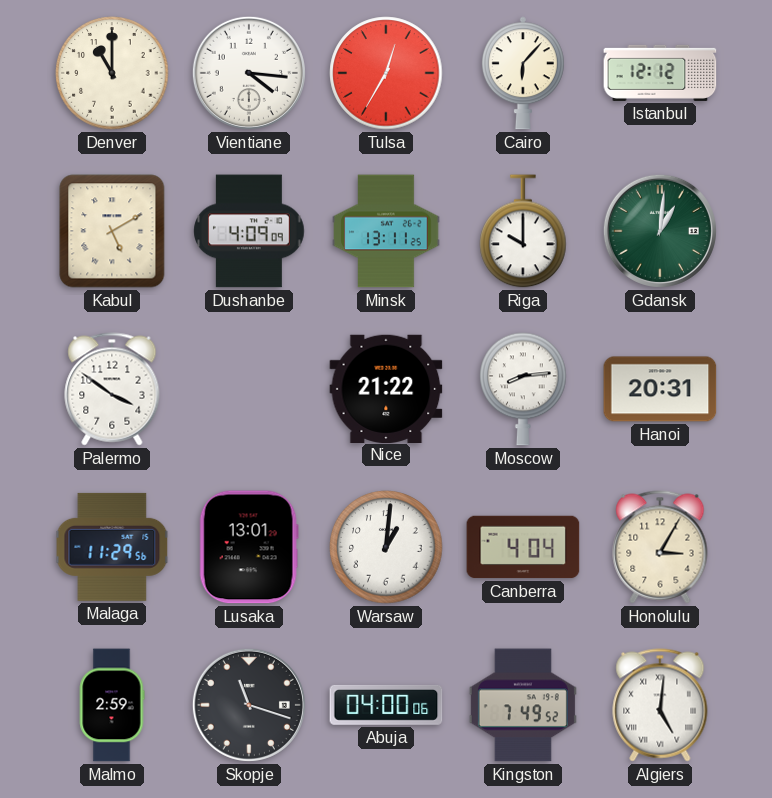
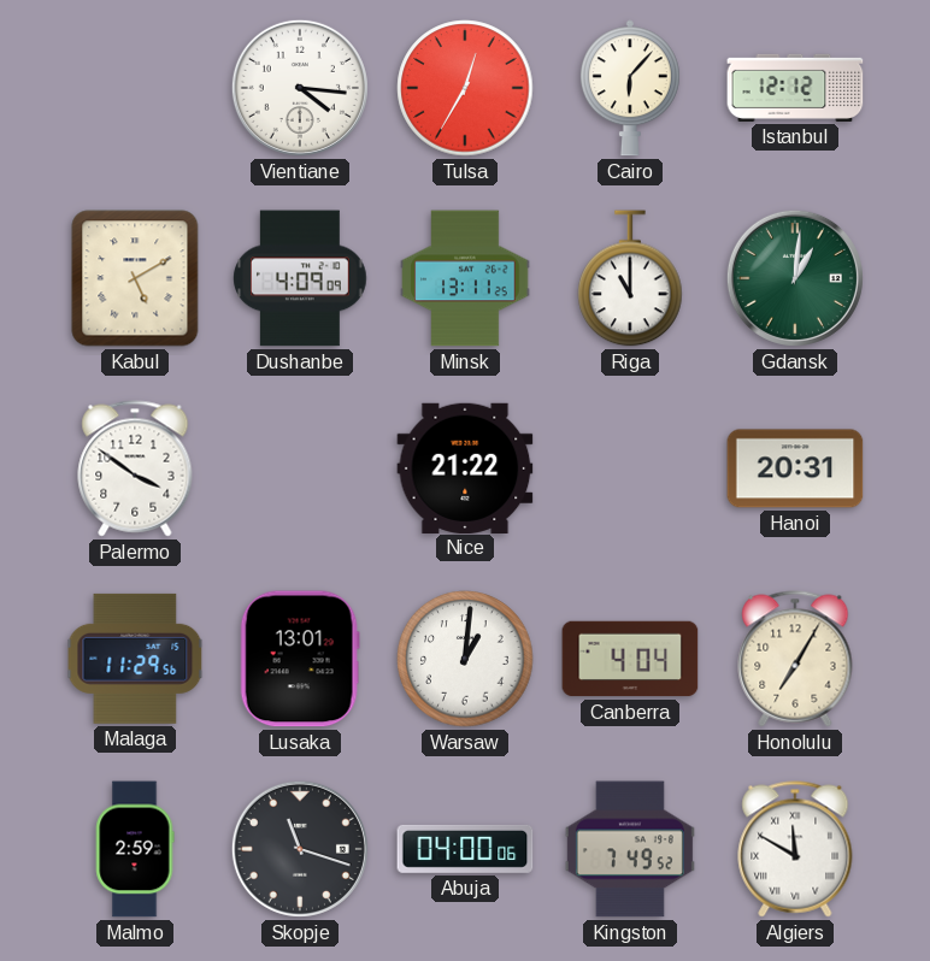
Denver: 11:00 -> none (112, 73)
Riga: 10:00 -> 11:00 (630, 278)
Moscow: 8:14 -> none (523, 389)
Honolulu: 3:05 -> 7:05 (795, 659)
Algiers: 5:01 -> 11:50 (795, 849)
